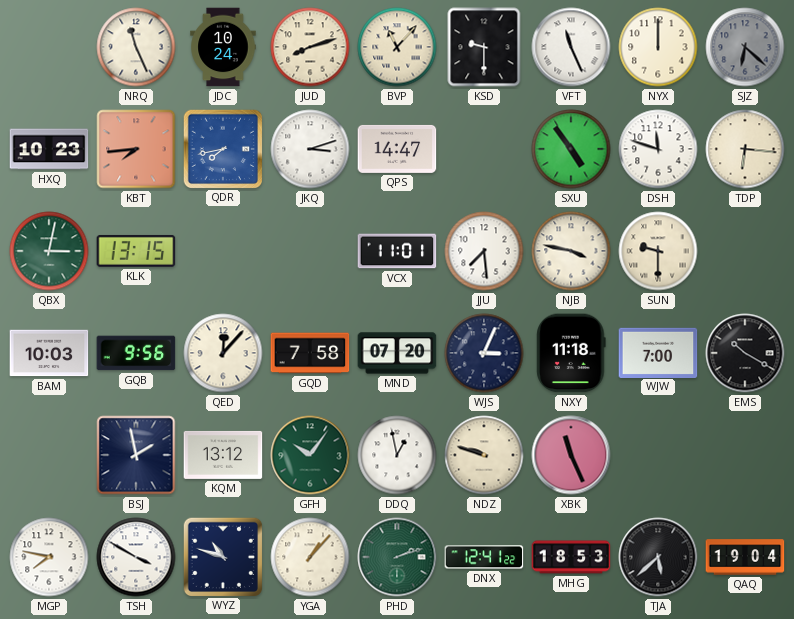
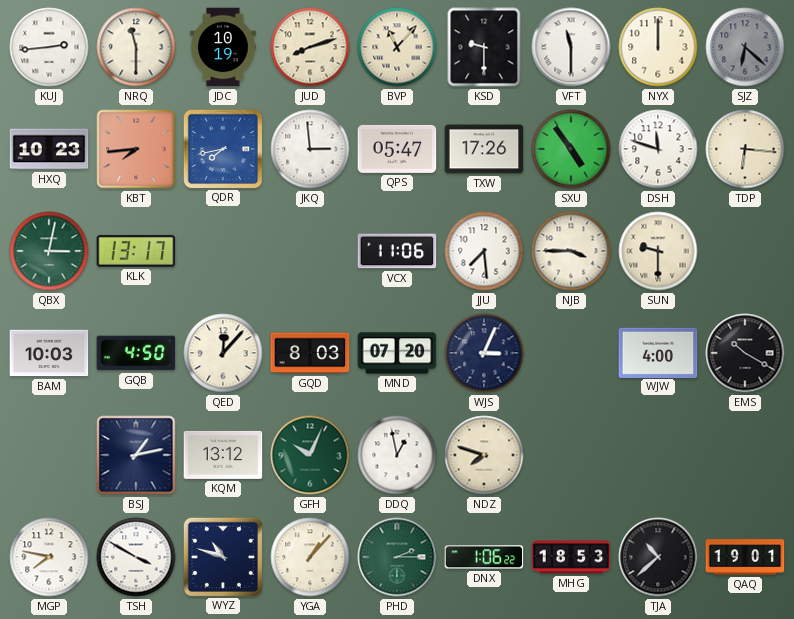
KUJ: none -> 2:44 (49, 47)
NRQ: 11:26 -> 11:30 (136, 47)
JDC: 10:24 -> 10:19 (223, 47)
VFT: 11:26 -> 11:30 (571, 47)
JKQ: 3:12 -> 2:59 (310, 149)
QPS: 14:47 -> 05:47 (397, 149)
TXW: none -> 17:26 (484, 149)
KLK: 13:15 -> 13:17 (136, 251)
VCX: 11:01 -> 11:06 (397, 251)
NJB: 3:47 -> 3:45 (571, 251)
GQB: 9:56 -> 4:50 (136, 353)
GQD: 7:58 -> 8:03 (310, 353)
NXY: 11:18 -> none (571, 353)
WJW: 7:00 -> 4:00 (658, 352)
BSJ: 1:58 -> 1:13 (136, 455)
GFH: 10:06 -> 10:04 (310, 455)
NDZ: 9:48 -> 7:48 (484, 455)
XBK: 11:26 -> none (571, 455)
PHD: 2:12 -> 2:15 (397, 557)
DNX: 12:41 -> 1:06 (484, 557)
TJA: 5:38 -> 10:38 (658, 557)
QAQ: 19:04 -> 19:01 (745, 557)
